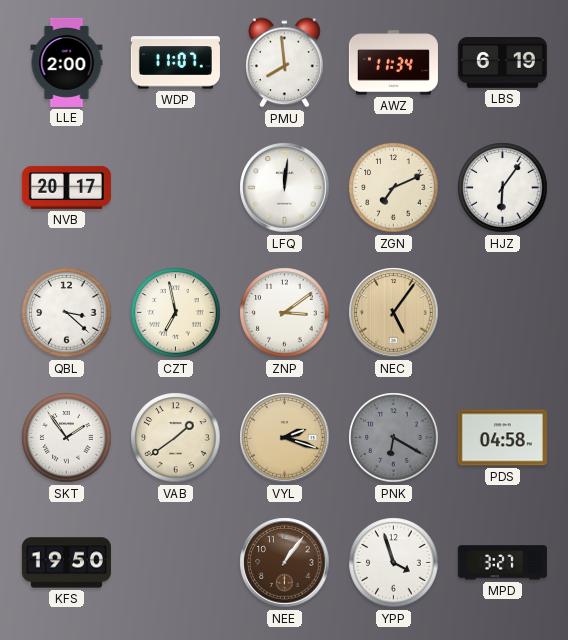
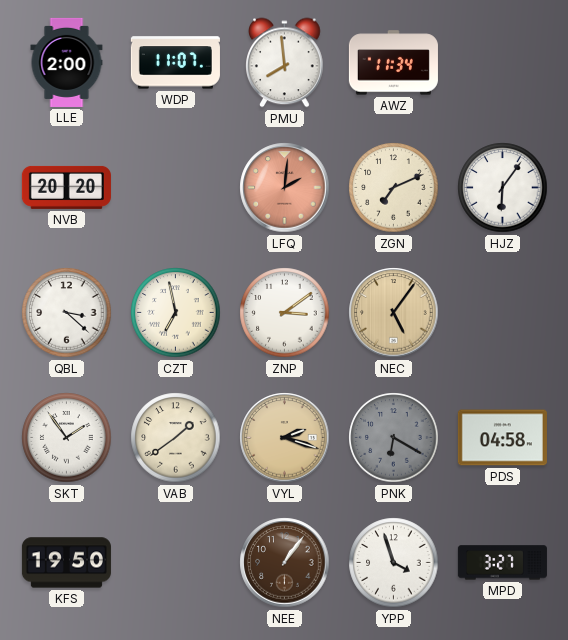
LBS: 6:19 -> none (502, 63)
NVB: 20:17 -> 20:20 (66, 187)
LFQ: 12:01 -> 2:01 (285, 188)
LFQ dial: white -> salmon (285, 188)
